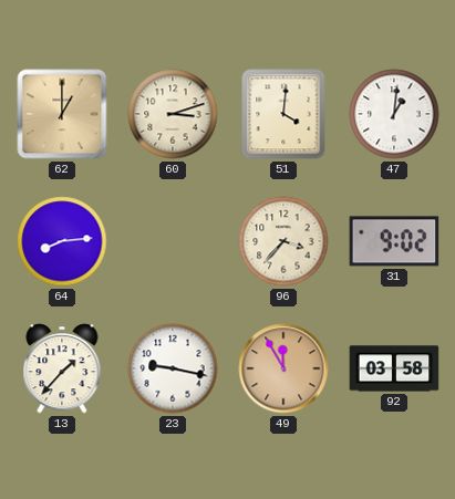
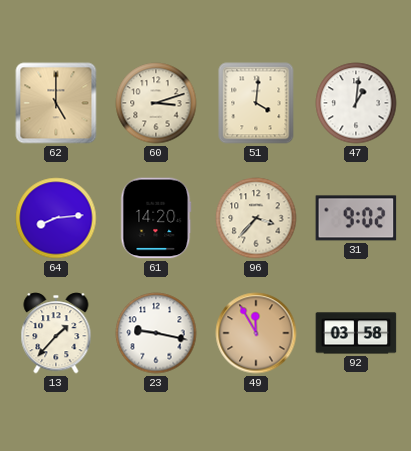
62: 1:00 -> 5:00 (56, 103)
61: none -> 14:20 (156, 218)
